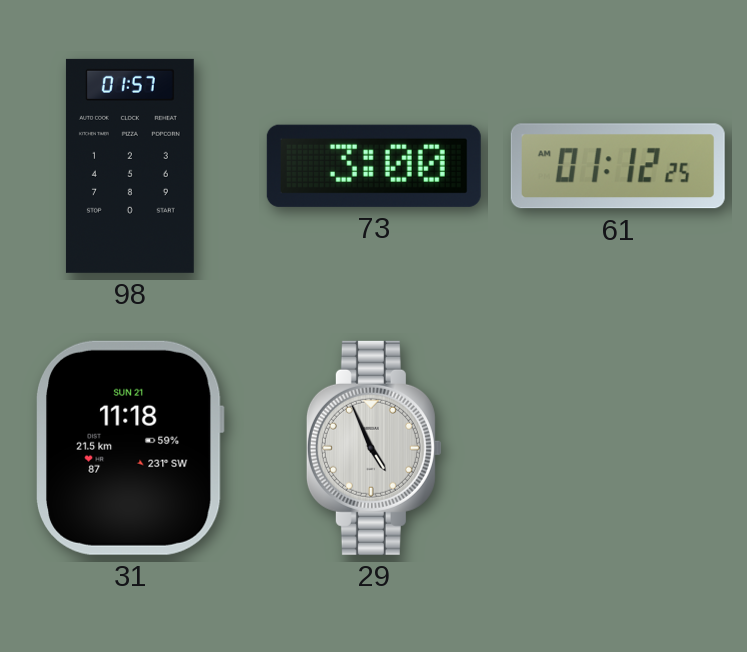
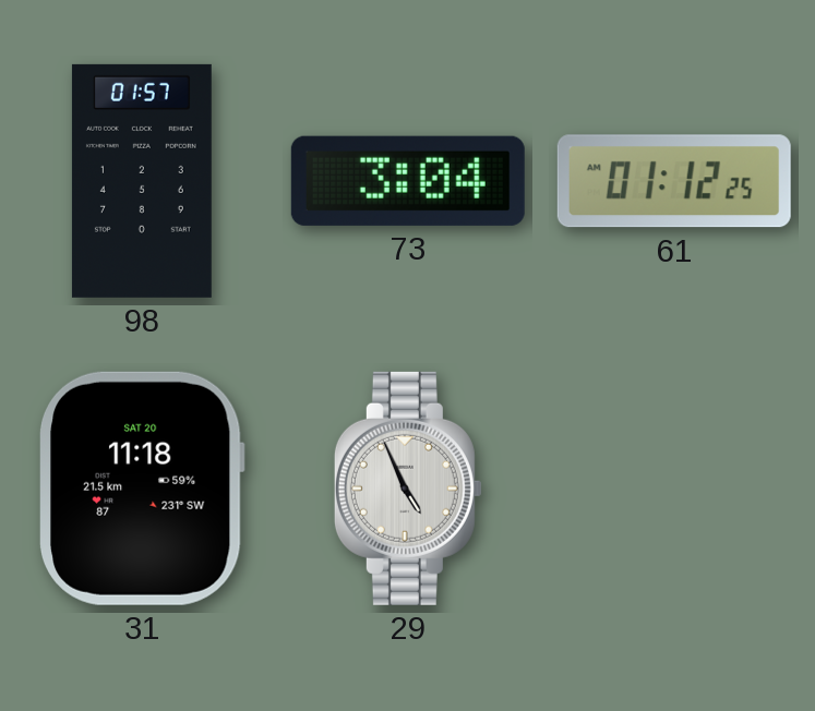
73: 3:00 -> 3:04 (408, 181)
31 date: SUN 21 -> SAT 20 (142, 489)
